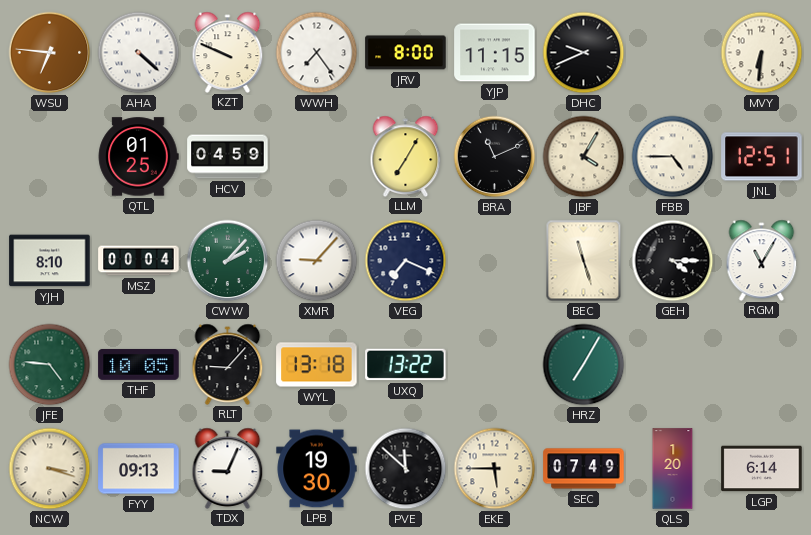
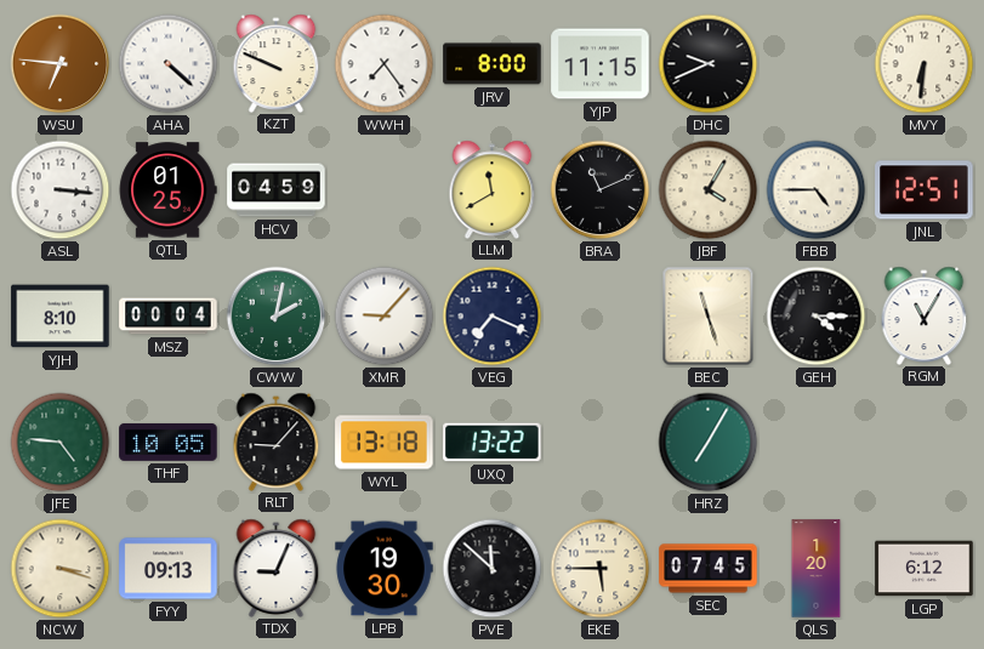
ASL: none -> 3:16 (61, 190)
LLM: 7:05 -> 11:40 (493, 189)
CWW: 2:07 -> 2:02 (277, 317)
SEC: 07:49 -> 07:45 (709, 569)
LGP: 6:14 -> 6:12 (925, 569)
